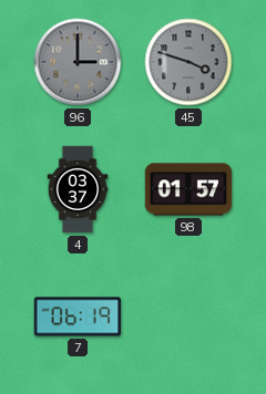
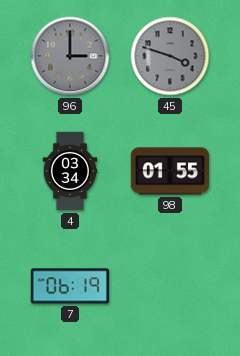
4: 03:37 -> 03:34 (70, 171)
98: 01:57 -> 01:55 (170, 171)
